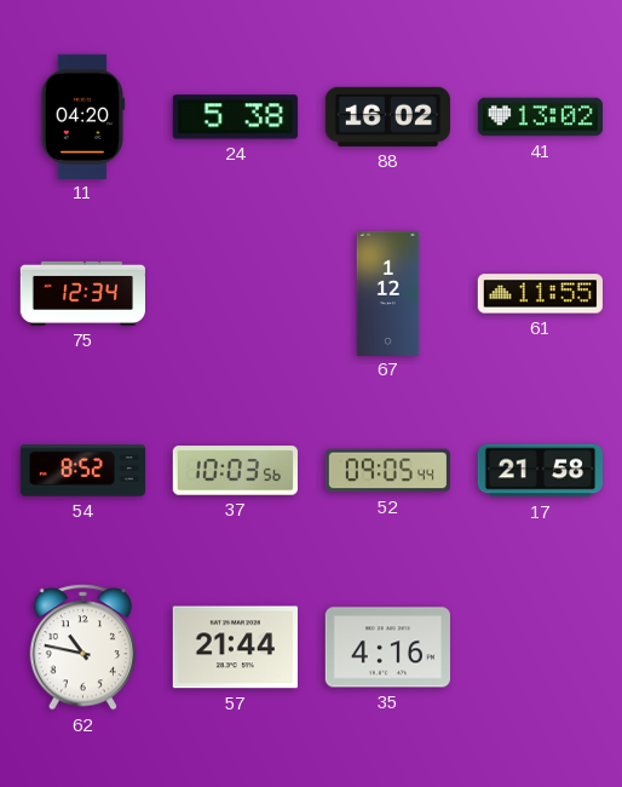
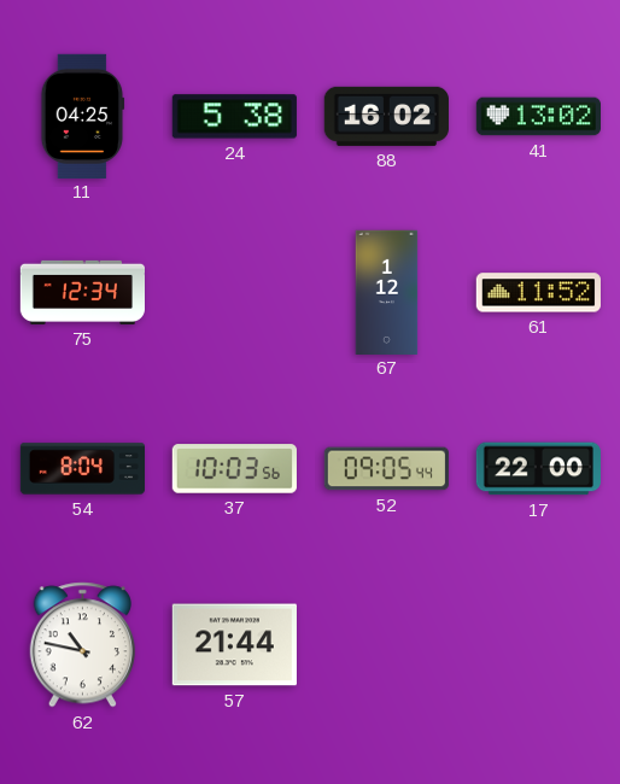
11: 04:20 -> 04:25 (83, 116)
61: 11:55 -> 11:52 (538, 293)
54: 8:52 -> 8:04 (82, 469)
17: 21:58 -> 22:00 (538, 469)
35: 4:16 -> none (387, 648)
